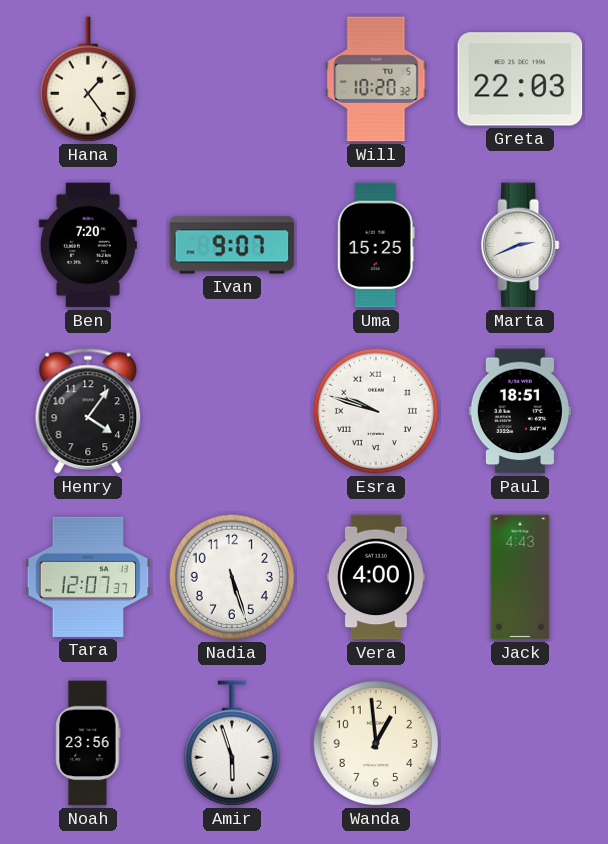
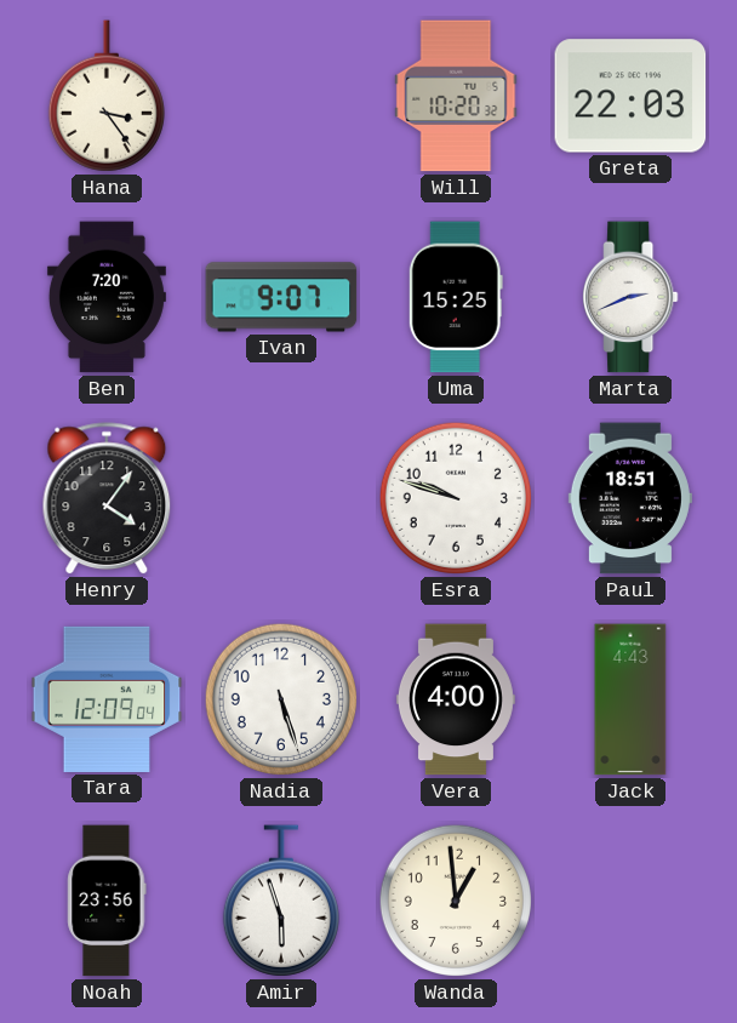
Hana: 1:24 -> 3:24 (107, 96)
Esra numerals: Roman -> Arabic (456, 498)
Tara: 12:07 -> 12:09 (107, 699)
